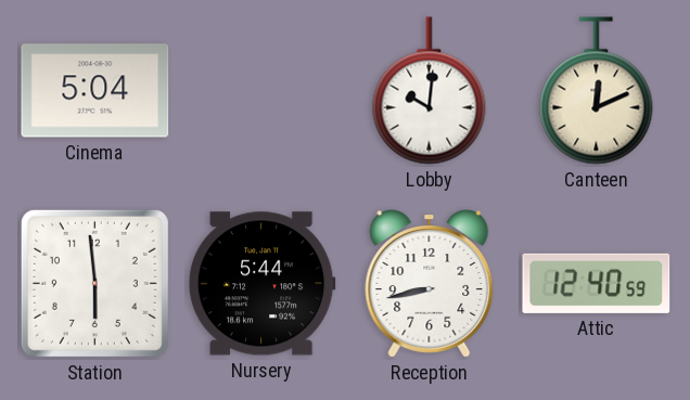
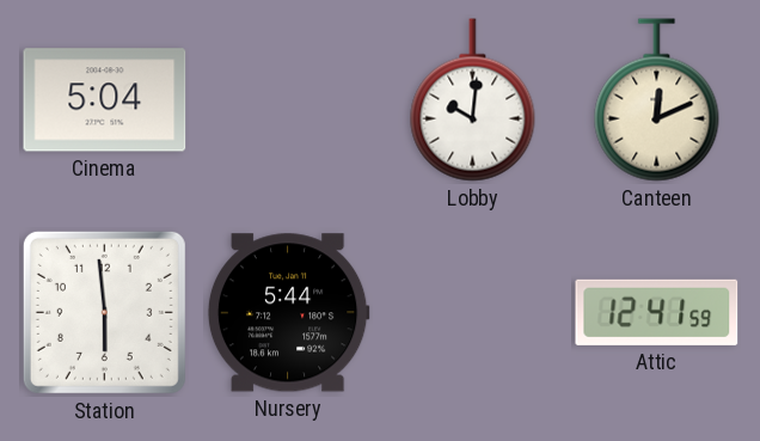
Reception: 8:43 -> none (430, 284)
Attic: 12:40 -> 12:41 (657, 312)
